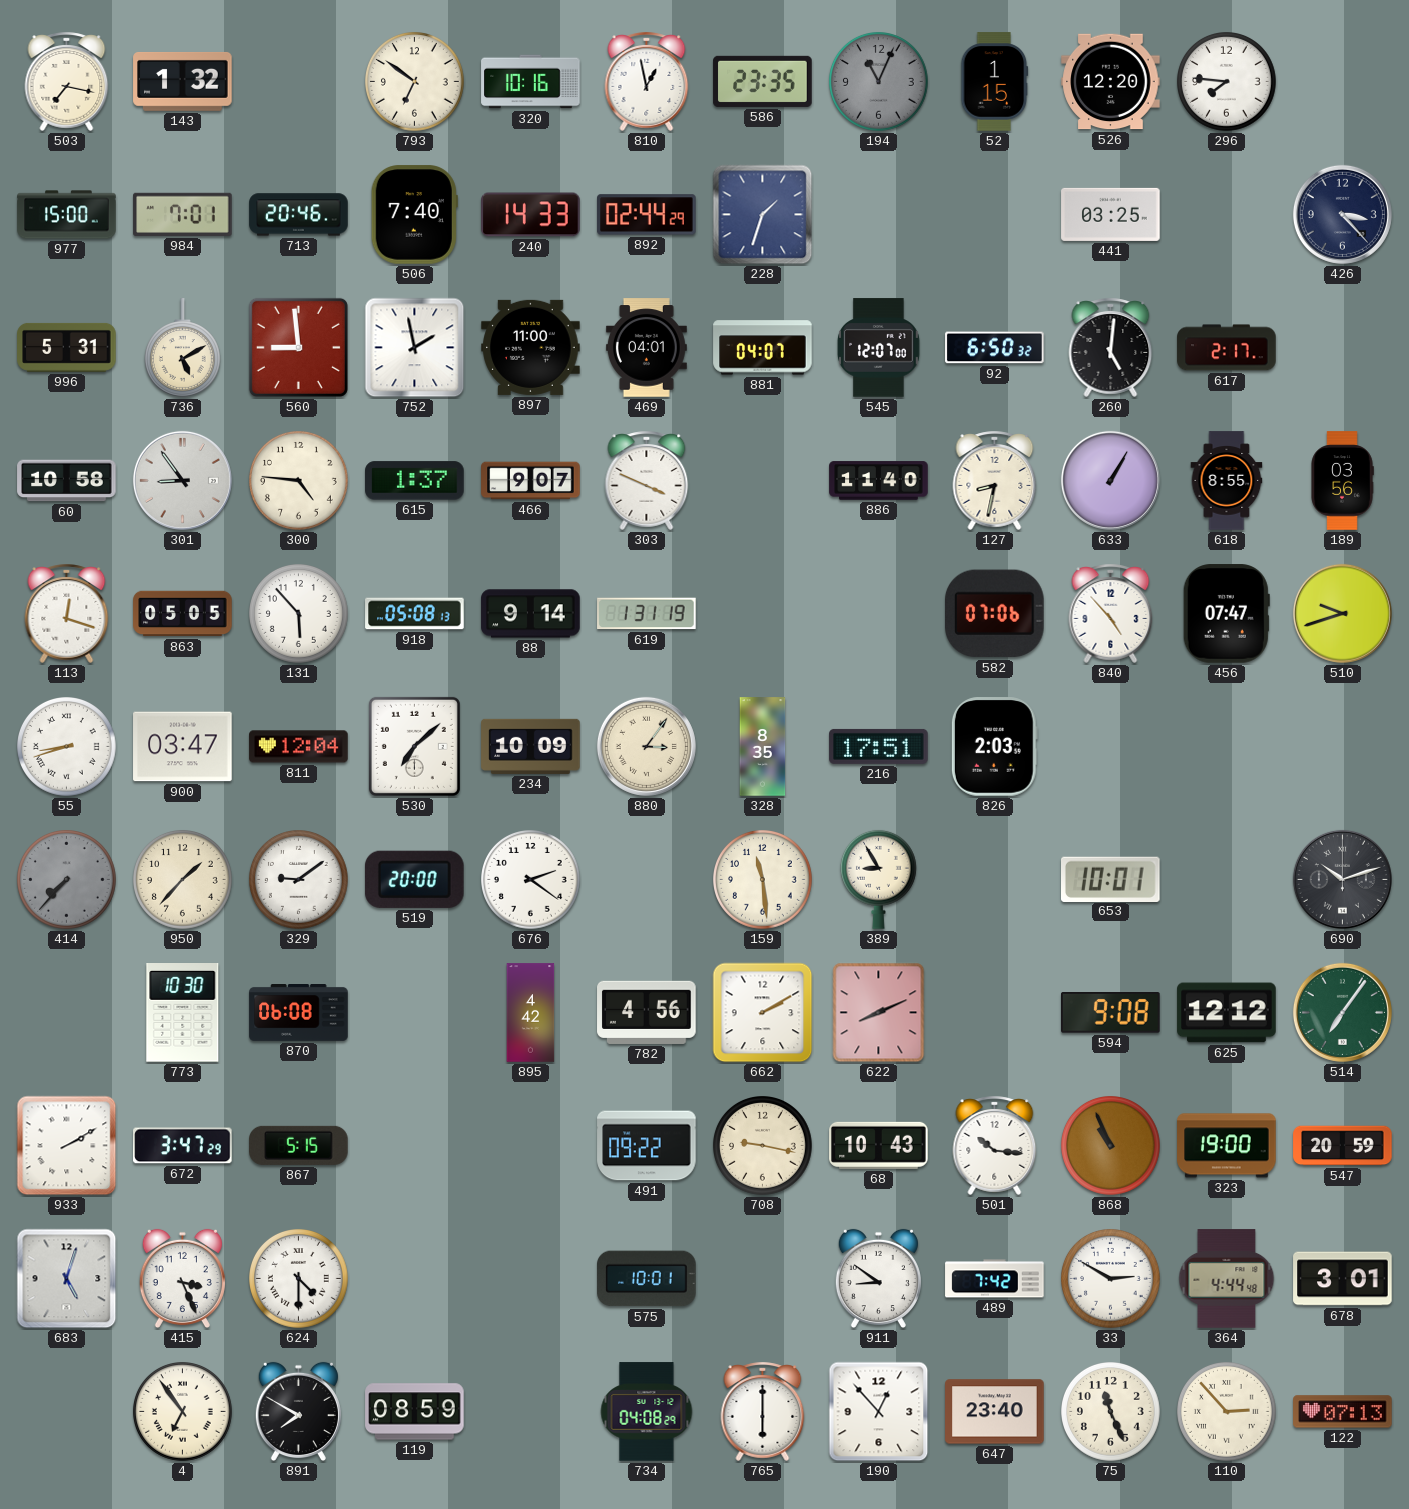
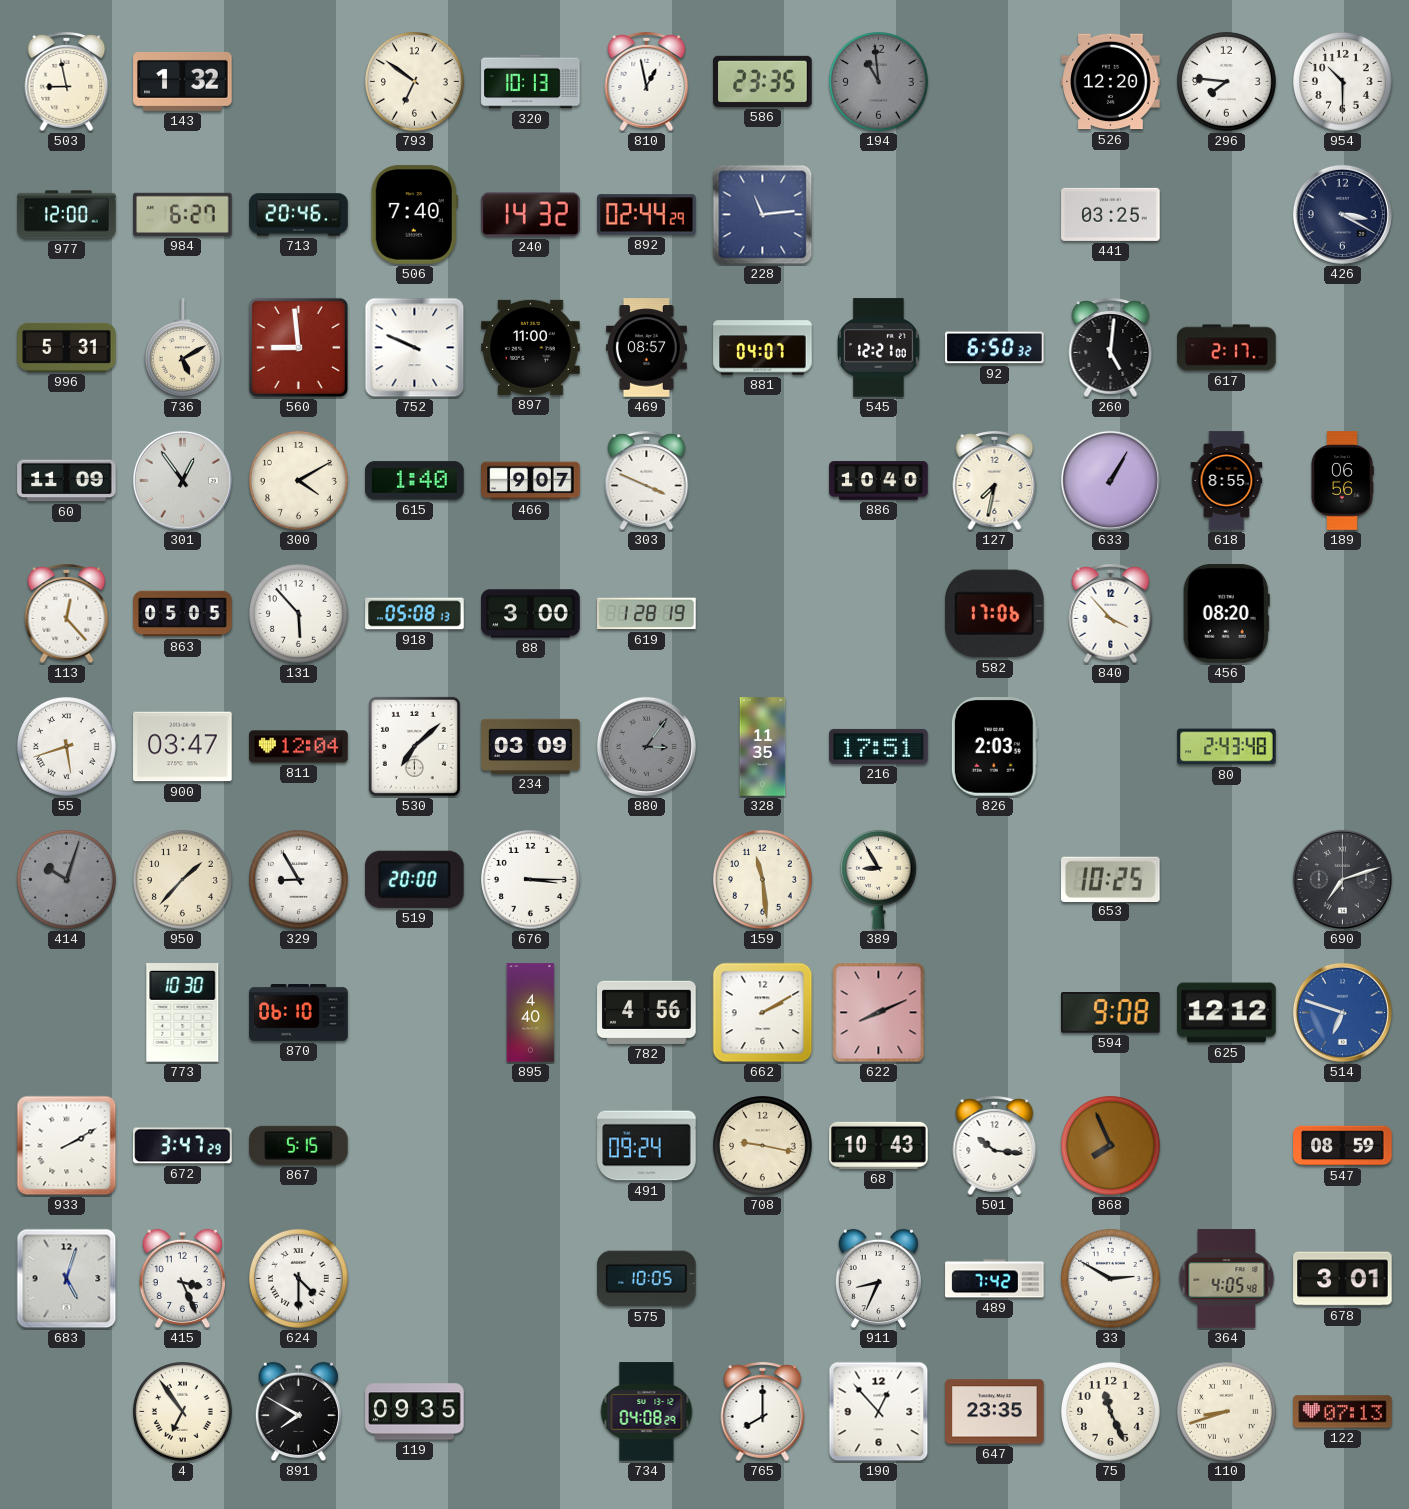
503: 7:17 -> 8:58 (67, 81)
320: 10:16 -> 10:13 (531, 82)
194: 11:04 -> 10:59 (879, 82)
52: 1:15 -> none (995, 82)
954: none -> 10:30 (1343, 82)
977: 15:00 -> 12:00 (67, 215)
984: 7:01 -> 6:27 (183, 214)
240: 14:33 -> 14:32 (531, 215)
228: 1:33 -> 11:14 (763, 215)
426: 3:23 -> 3:20 (1342, 214)
752: 1:58 -> 9:49 (415, 348)
469: 04:01 -> 08:57 (646, 348)
545: 12:07 -> 12:21 (879, 348)
60: 10:58 -> 11:09 (67, 481)
301: 8:54 -> 12:54 (182, 480)
300: 4:46 -> 4:10 (299, 481)
615: 1:37 -> 1:40 (415, 481)
886: 11:40 -> 10:40 (879, 481)
127: 8:32 -> 7:32 (995, 480)
189: 03:56 -> 06:56 (1342, 481)
113: 12:18 -> 12:23 (67, 613)
88: 9:14 -> 3:00 (531, 614)
619: 1:31 -> 1:28 (647, 614)
582: 07:06 -> 17:06 (995, 614)
840: 4:53 -> 3:53 (1111, 613)
456: 07:47 -> 08:20 (1226, 614)
510: 9:42 -> none (1342, 613)
55: 8:42 -> 5:42 (67, 747)
234: 10:09 -> 03:09 (531, 746)
880 dial: cream -> grey (646, 746)
328: 8:35 -> 11:35 (763, 747)
80: none -> 2:43 (1227, 747)
414: 7:37 -> 10:03 (67, 880)
329: 9:09 -> 8:55 (299, 880)
676: 2:21 -> 3:15 (531, 880)
653: 10:01 -> 10:25 (1111, 879)
690: 10:12 -> 7:12 (1342, 879)
870: 06:08 -> 06:10 (299, 1013)
895: 4:42 -> 4:40 (531, 1013)
514: 7:06 -> 6:48 (1342, 1012)
514 dial: green -> blue (1342, 1012)
491: 09:22 -> 09:24 (647, 1146)
868: 10:56 -> 7:56 (1111, 1146)
323: 19:00 -> none (1227, 1146)
547: 20:59 -> 08:59 (1343, 1146)
575: 10:01 -> 10:05 (647, 1279)
911: 8:51 -> 8:34 (878, 1279)
364: 4:44 -> 4:05 (1227, 1279)
119: 08:59 -> 09:35 (415, 1412)
765: 6:00 -> 8:00 (763, 1411)
647: 23:40 -> 23:35 (995, 1412)
110: 2:53 -> 8:42 (1227, 1412)
